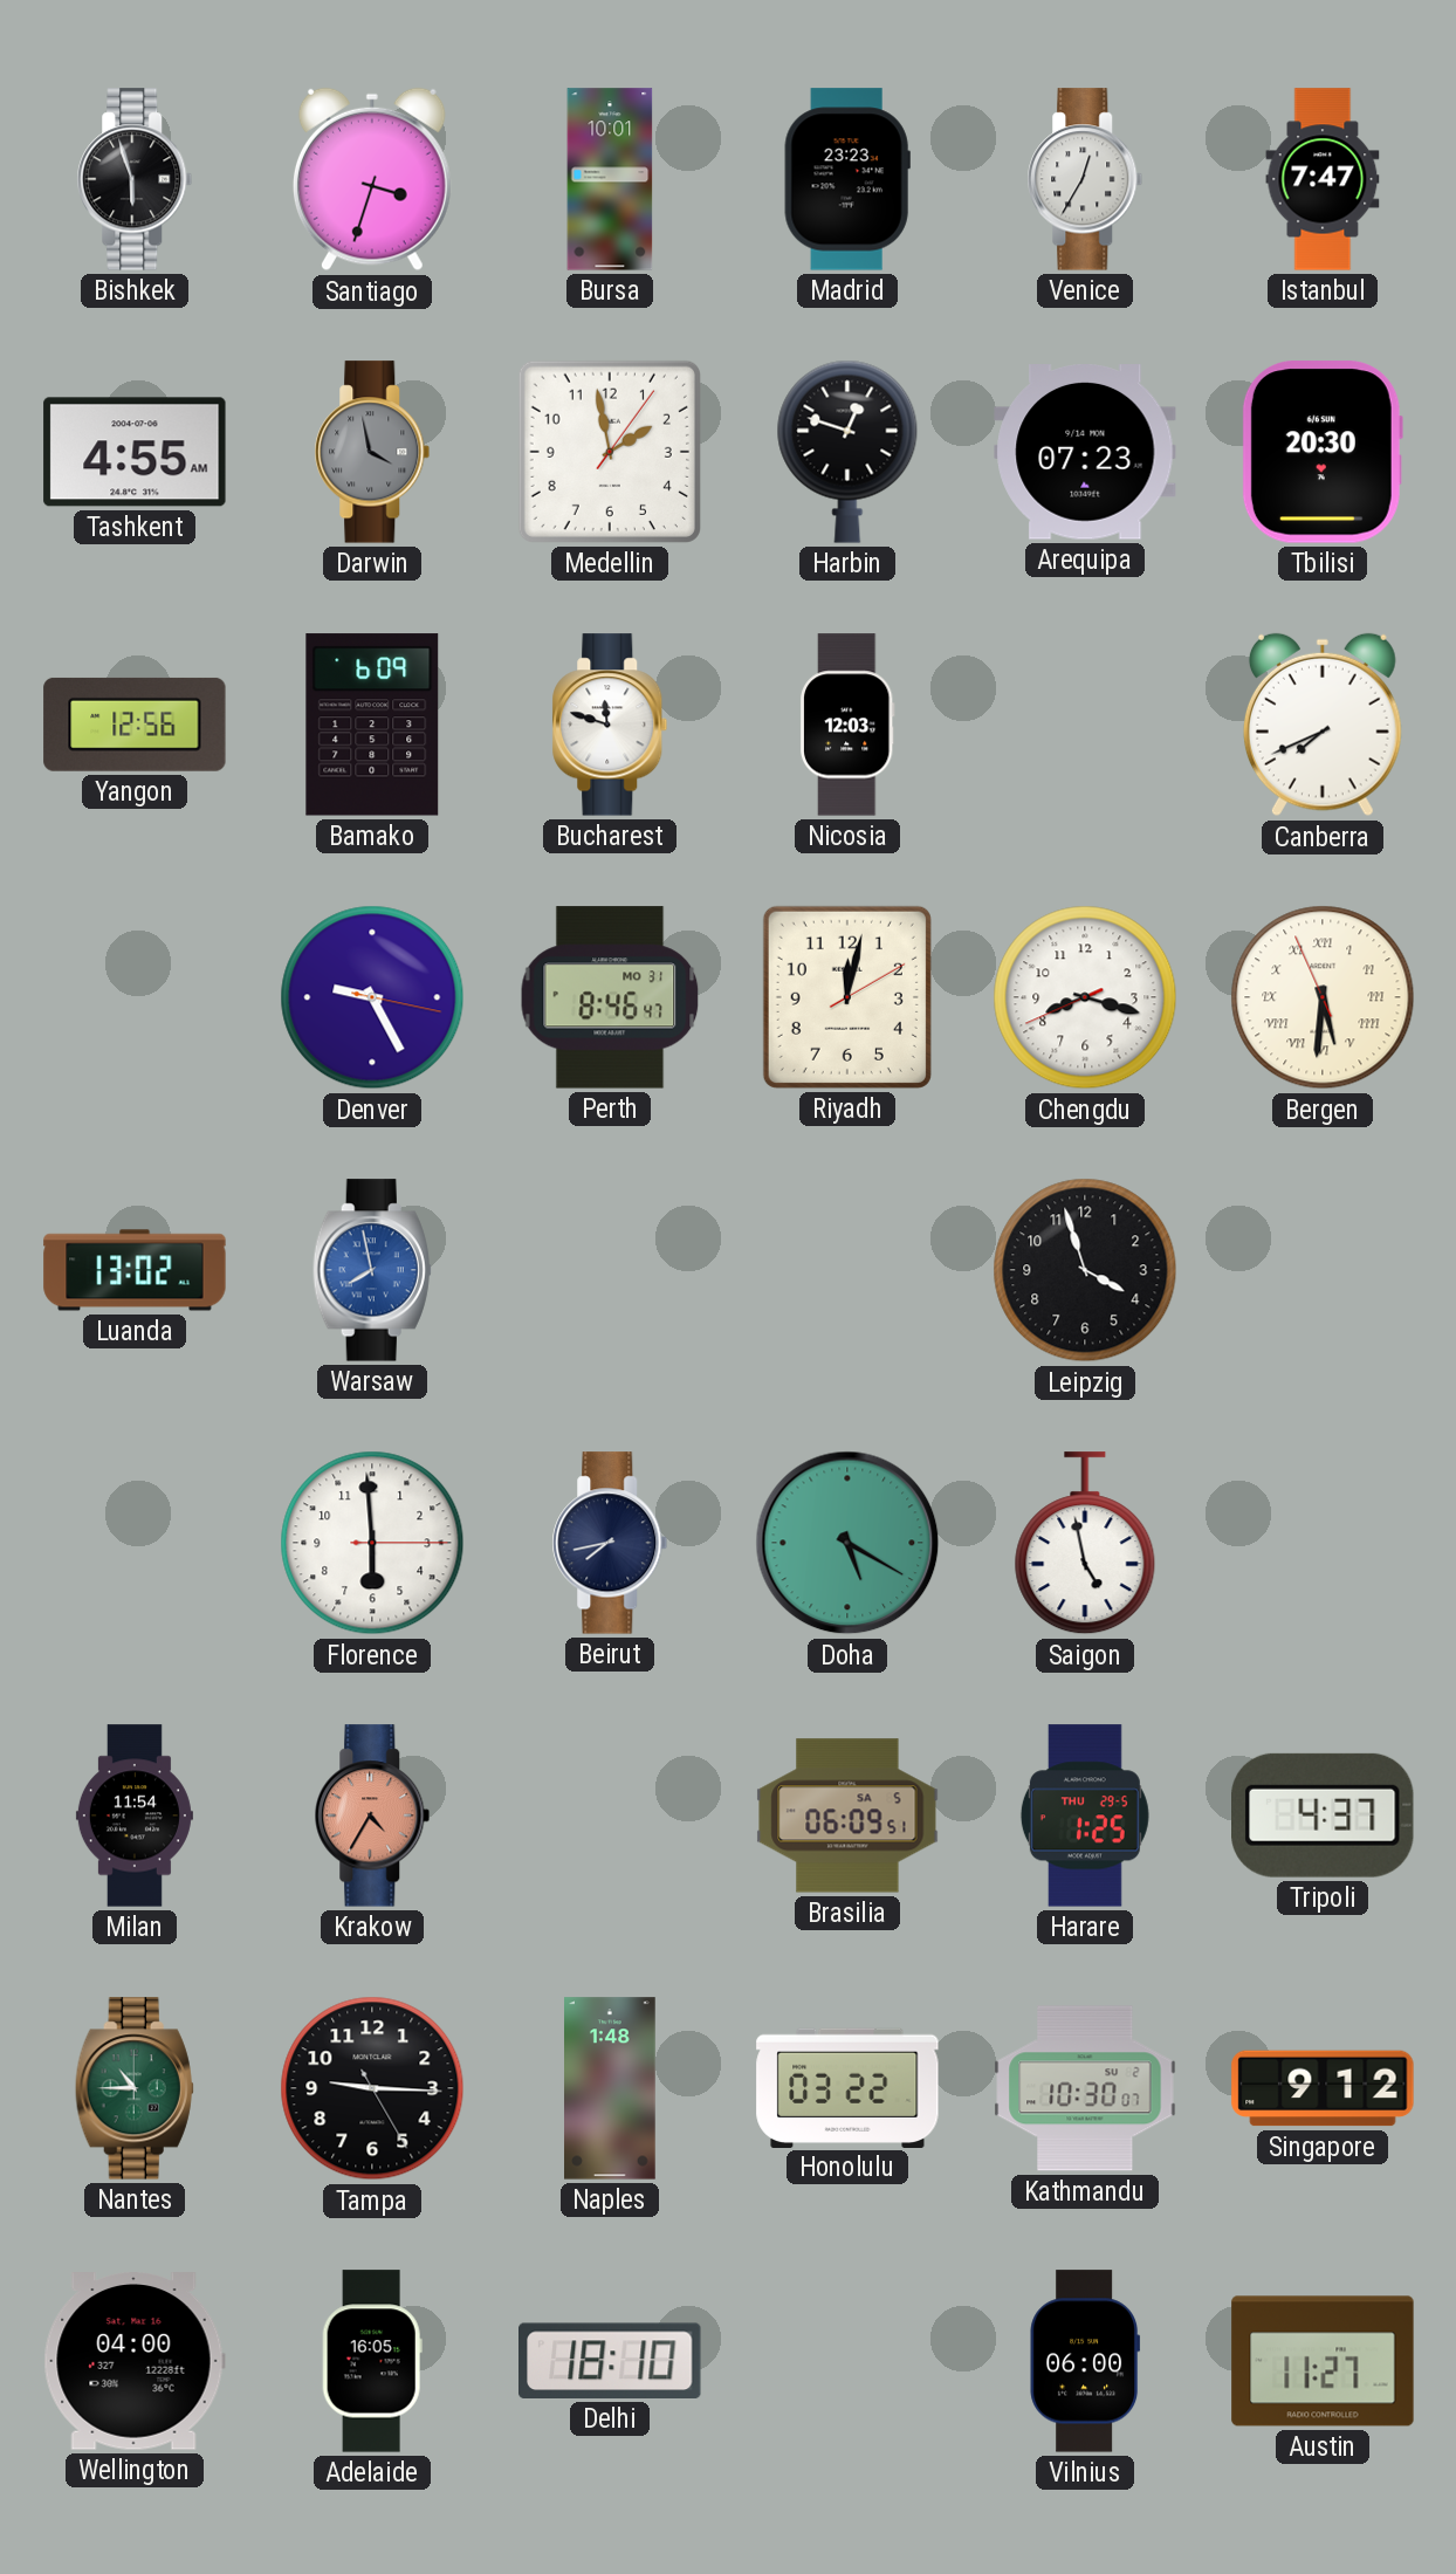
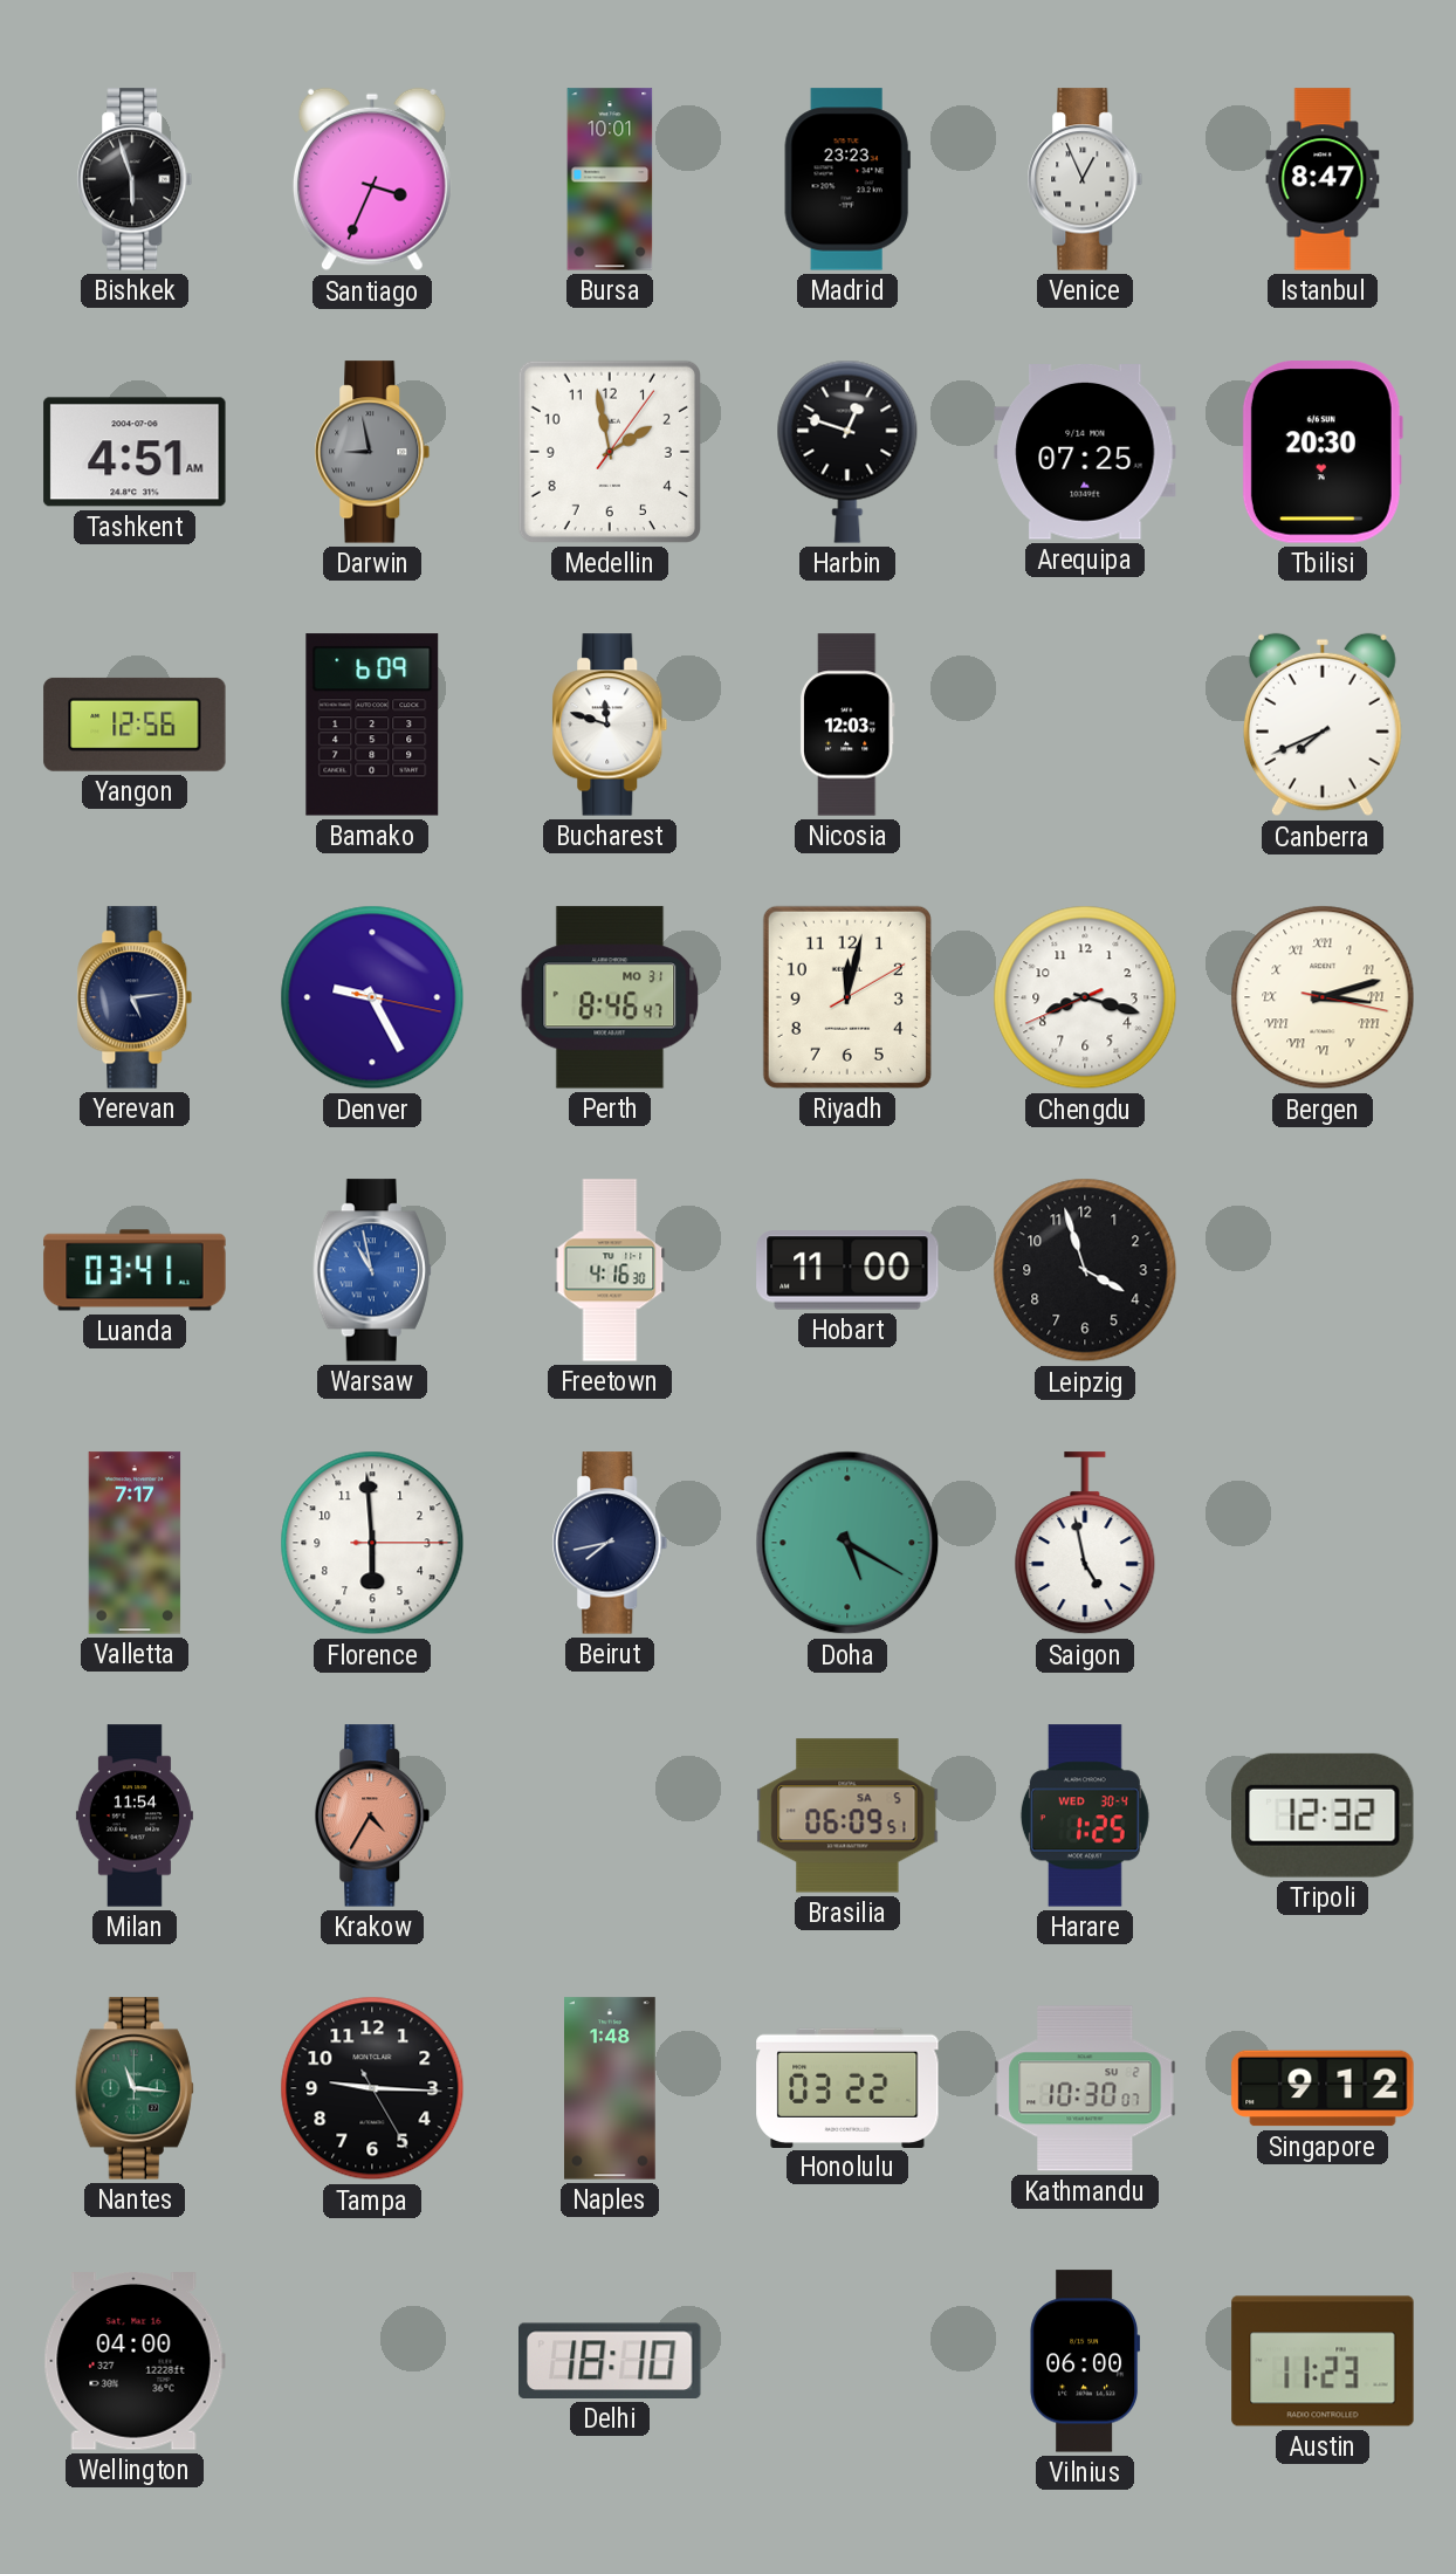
Santiago: 3:33 -> 3:34 (372, 179)
Venice: 12:35 -> 12:56 (1085, 179)
Istanbul: 7:47 -> 8:47 (1323, 179)
Tashkent: 4:55 -> 4:51 (135, 452)
Darwin: 3:58 -> 8:58 (372, 452)
Arequipa: 07:23 -> 07:25 (1085, 452)
Yerevan: none -> 5:14 (135, 997)
Bergen: 5:30 -> 3:12 (1323, 997)
Luanda: 13:02 -> 03:41 (135, 1270)
Warsaw: 7:58 -> 10:58 (372, 1270)
Freetown: none -> 4:16 (610, 1270)
Hobart: none -> 11:00 (847, 1270)
Valletta: none -> 7:17 (135, 1543)
Harare date: THU 29-5 -> WED 30-4 (1085, 1815)
Tripoli: 4:37 -> 12:32 (1324, 1815)
Nantes: 10:45 -> 11:16 (135, 2088)
Adelaide: 16:05 -> none (372, 2361)
Austin: 11:27 -> 11:23 (1323, 2361)
